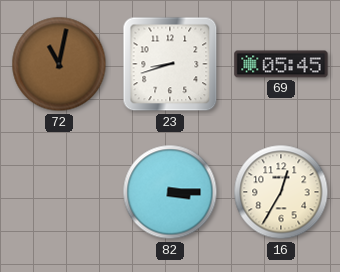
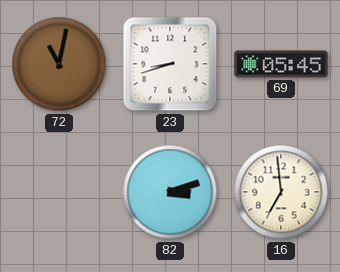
82: 3:15 -> 3:12 (170, 192)
16: 12:35 -> 6:59 (281, 192)
